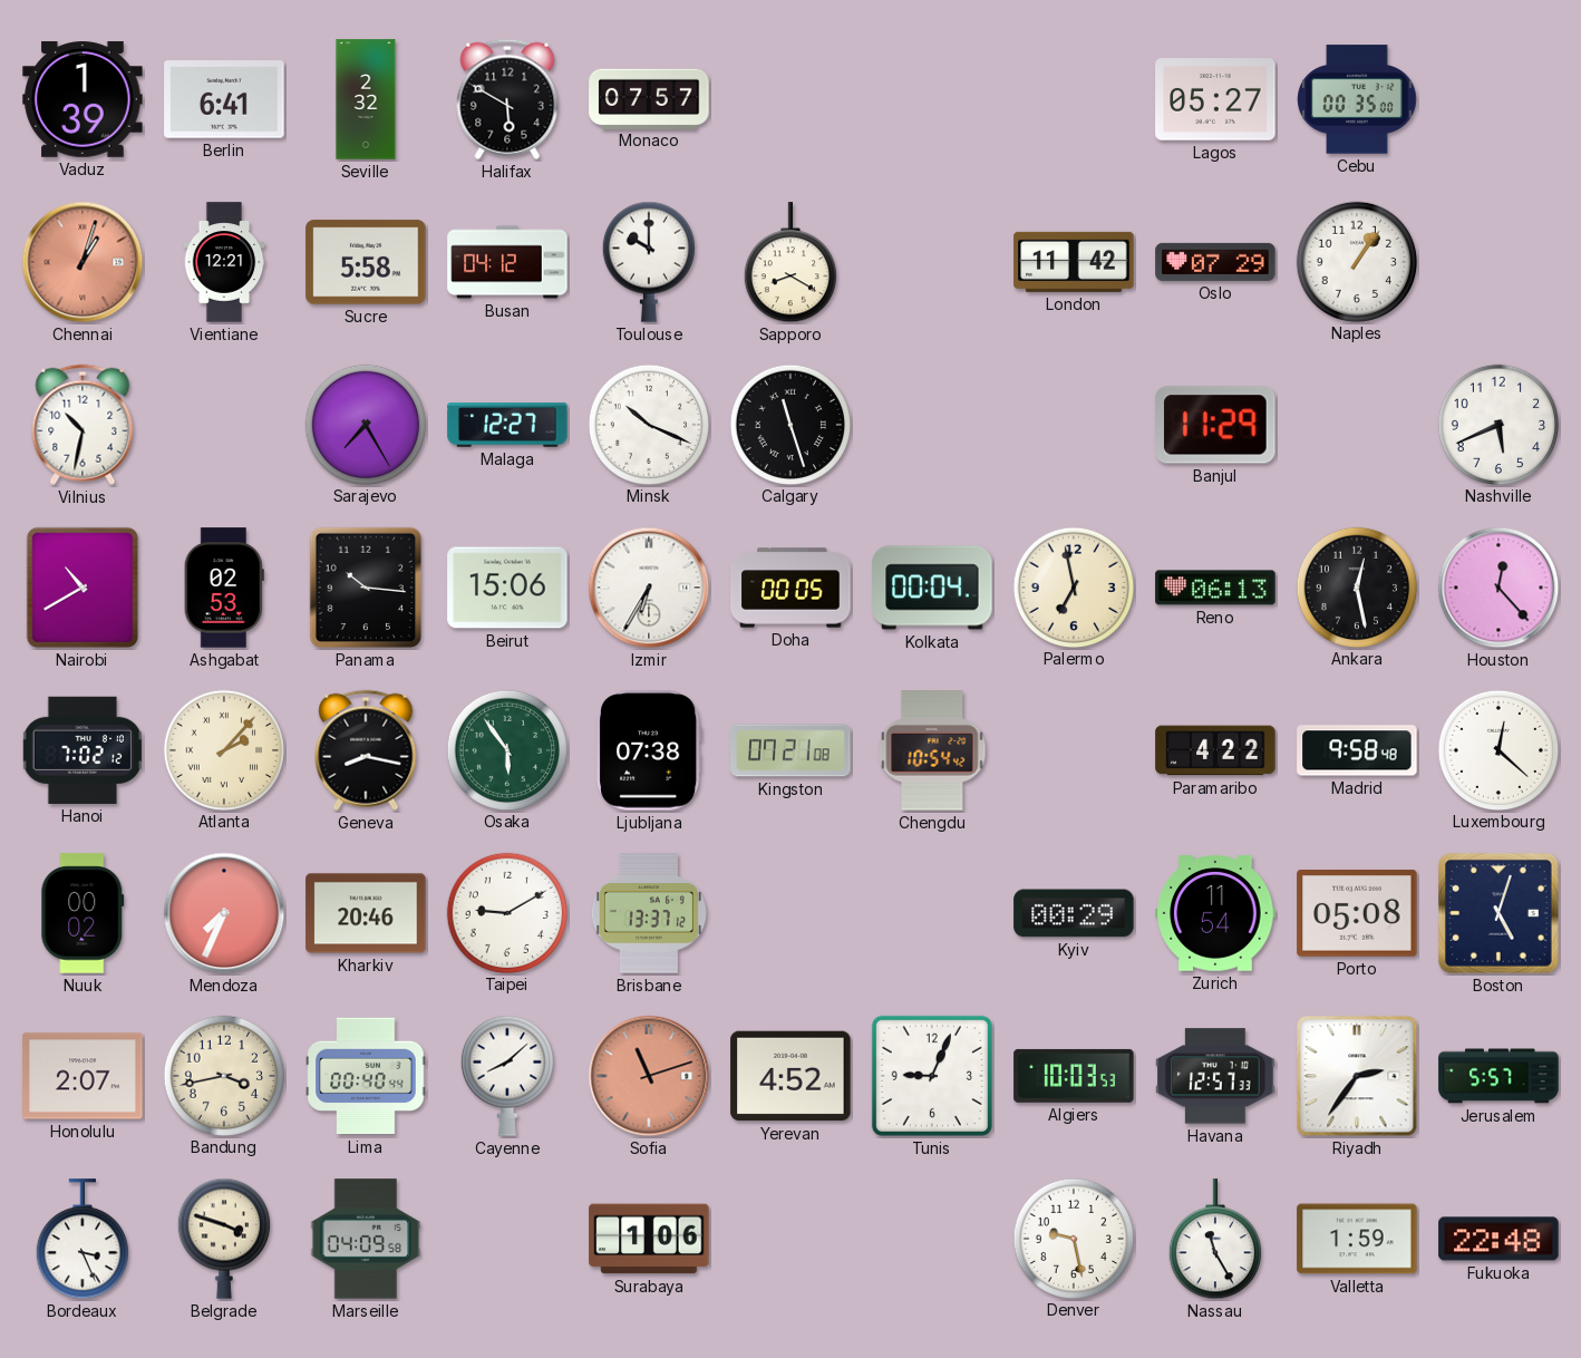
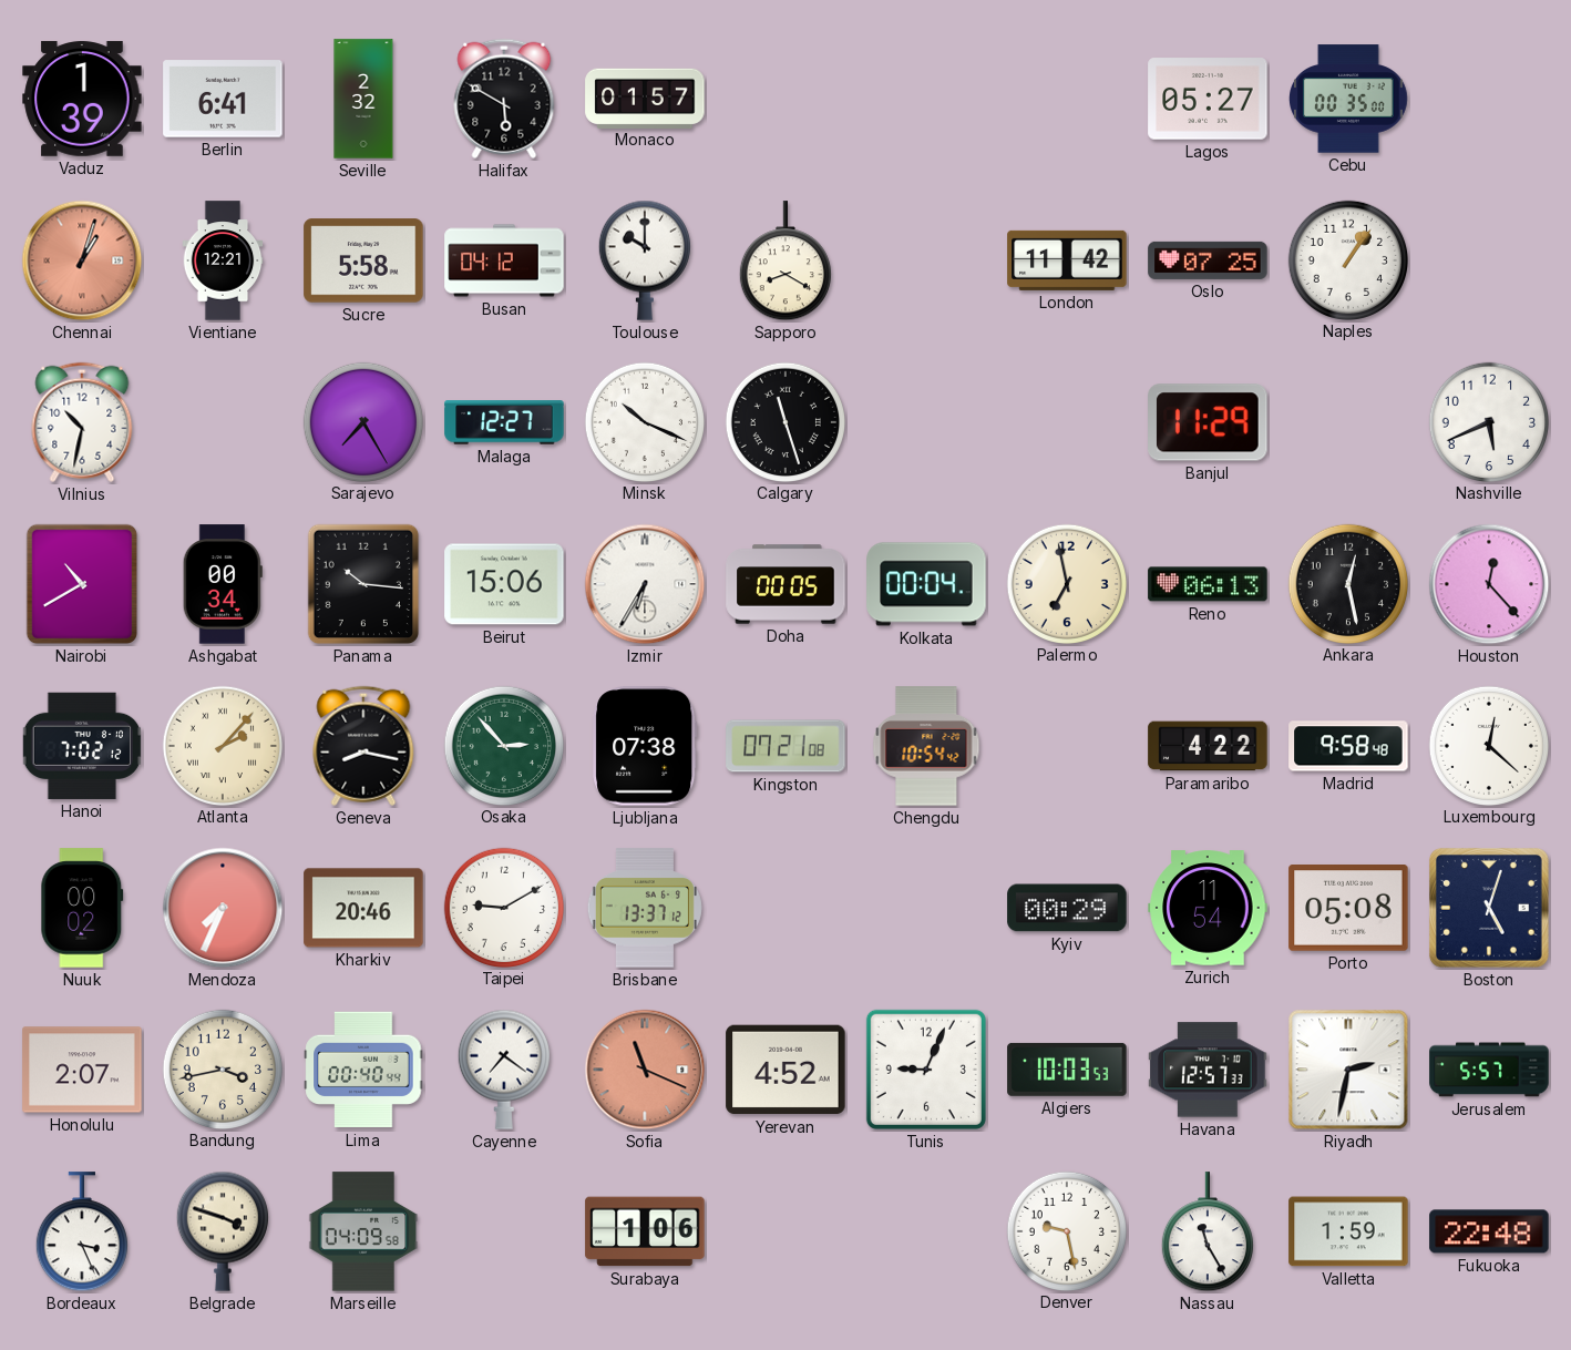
Monaco: 07:57 -> 01:57 (645, 98)
Oslo: 07:29 -> 07:25 (1208, 260)
Ashgabat: 02:53 -> 00:34 (223, 584)
Osaka: 5:54 -> 2:53 (503, 745)
Cayenne: 8:08 -> 7:21 (504, 1070)
Sofia: 11:12 -> 11:19 (645, 1070)
Riyadh: 2:36 -> 2:32 (1348, 1070)
